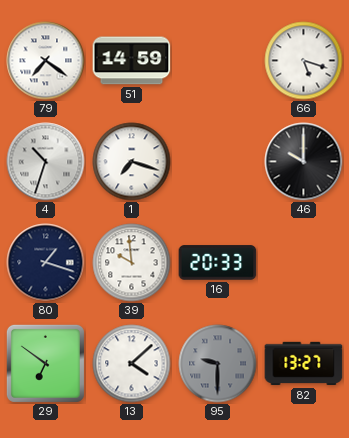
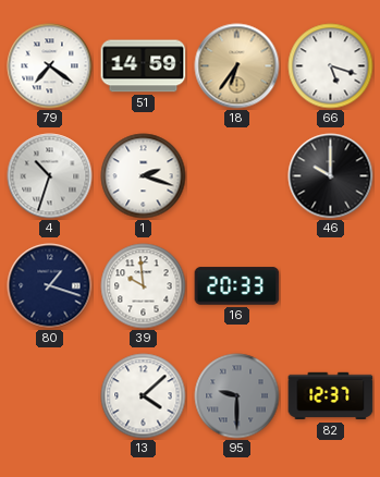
18: none -> 6:36 (237, 66)
1: 7:18 -> 2:18 (144, 176)
29: 6:51 -> none (45, 363)
82: 13:27 -> 12:37 (331, 396)
